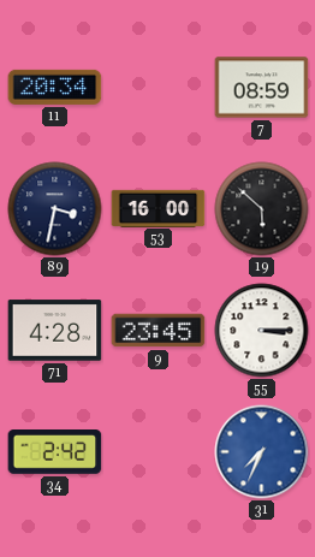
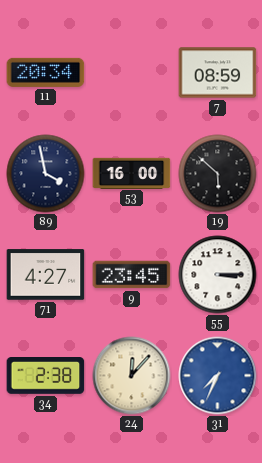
89: 3:32 -> 3:58 (46, 174)
71: 4:28 -> 4:27 (46, 275)
34: 2:42 -> 2:38 (46, 376)
24: none -> 12:07 (132, 376)
